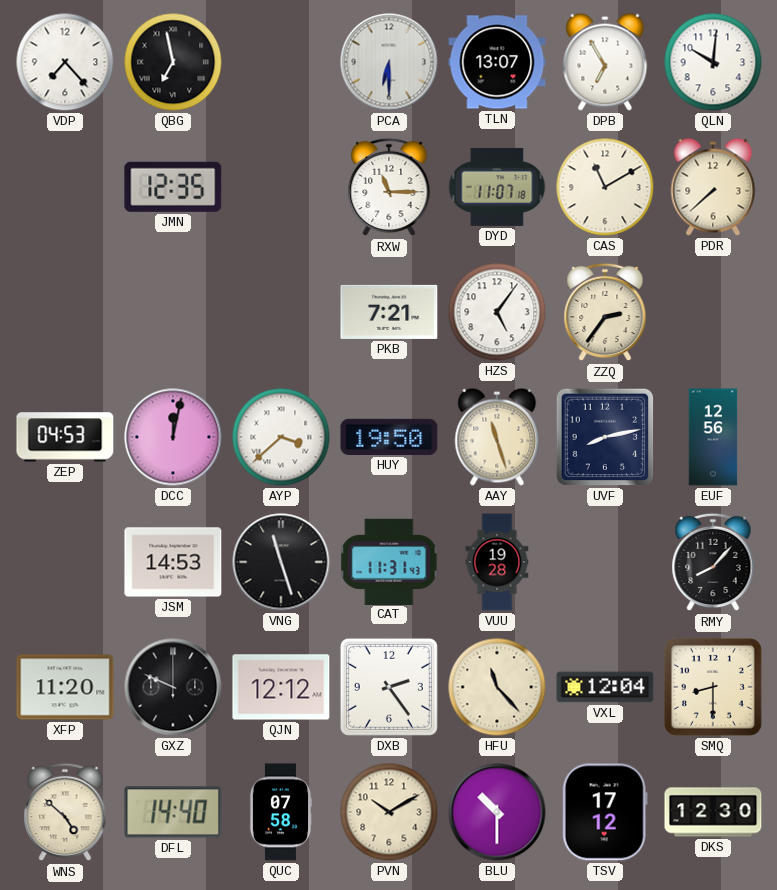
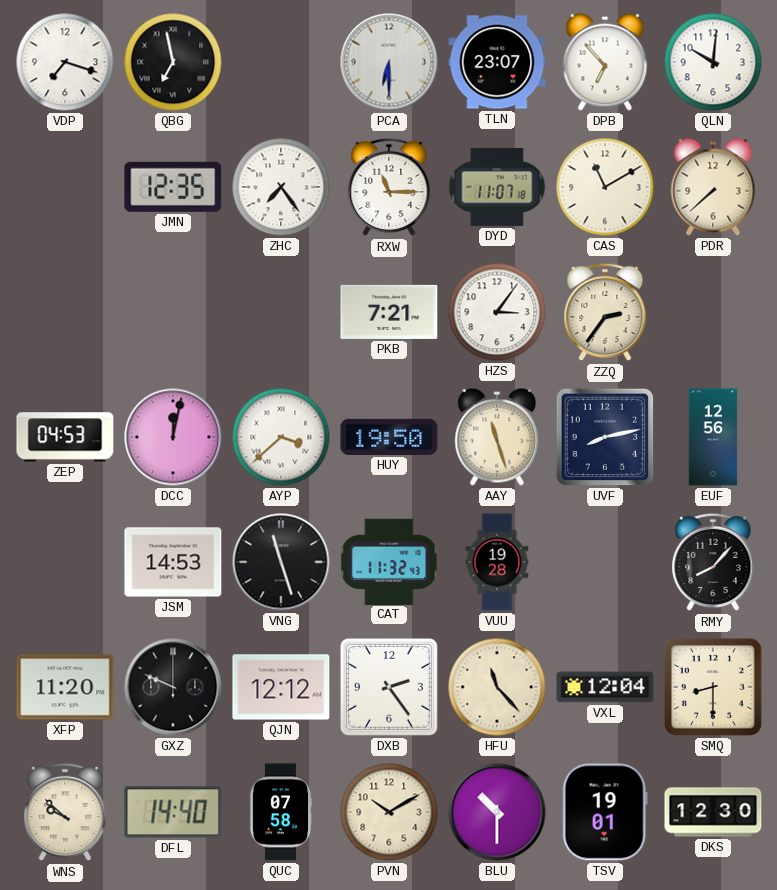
VDP: 7:23 -> 7:18 (65, 62)
TLN: 13:07 -> 23:07 (497, 62)
DPB: 6:55 -> 6:53 (605, 62)
ZHC: none -> 7:24 (281, 187)
HZS: 5:06 -> 3:06 (497, 312)
CAT: 11:31 -> 11:32 (389, 561)
WNS: 4:52 -> 9:52 (65, 812)
TSV: 17:12 -> 19:01 (605, 812)
